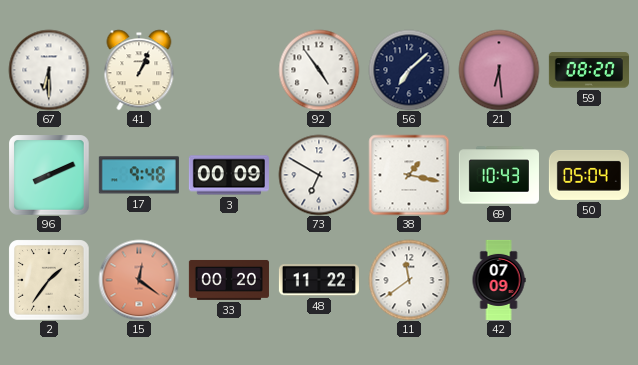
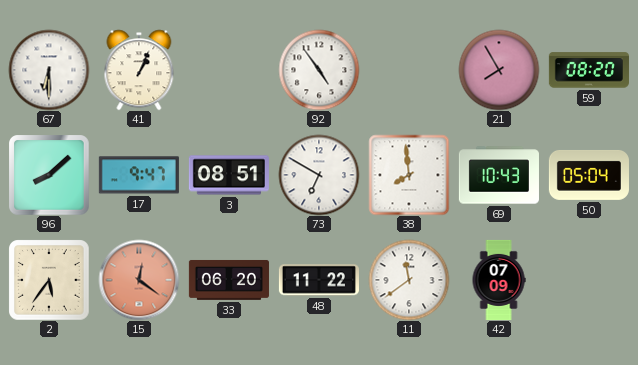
56: 7:08 -> none (409, 70)
21: 6:29 -> 7:55 (499, 70)
96: 8:11 -> 8:08 (49, 175)
17: 9:48 -> 9:47 (139, 175)
3: 00:09 -> 08:51 (229, 175)
38: 1:17 -> 7:59 (409, 175)
2: 1:36 -> 5:36 (49, 280)
33: 00:20 -> 06:20 (229, 280)
